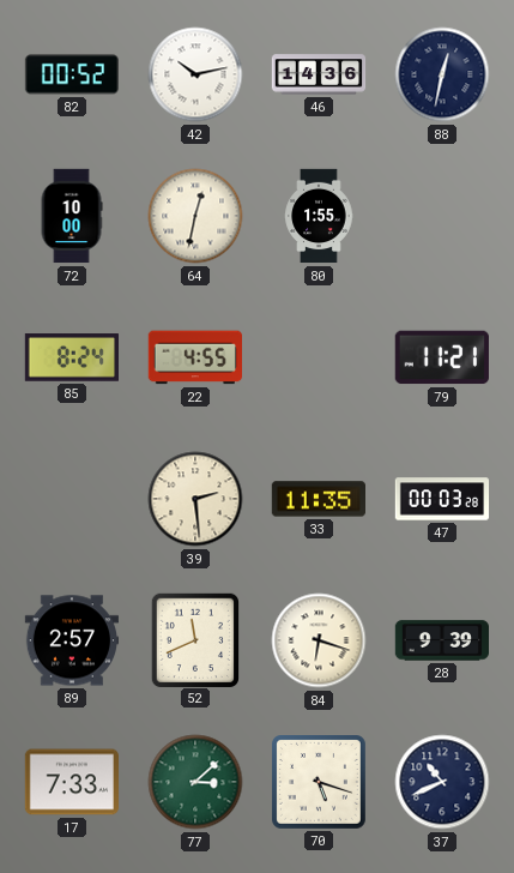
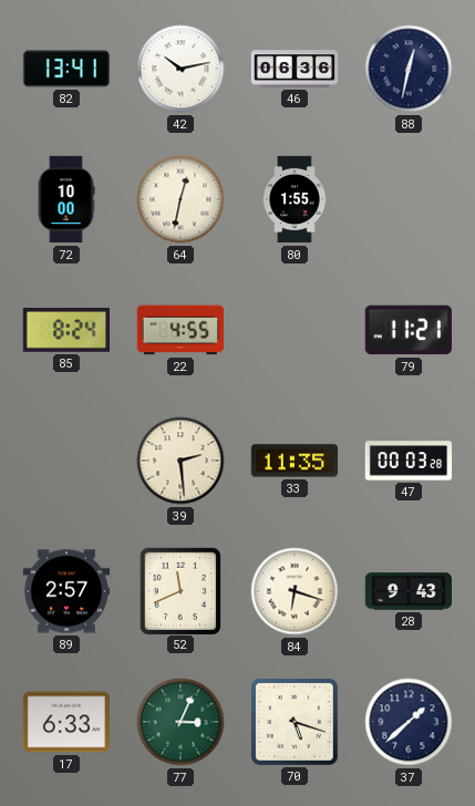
82: 00:52 -> 13:41 (65, 69)
46: 14:36 -> 06:36 (295, 69)
28: 9:39 -> 9:43 (407, 591)
17: 7:33 -> 6:33 (65, 722)
77: 3:08 -> 3:04 (180, 722)
37: 10:41 -> 1:38 (409, 722)
